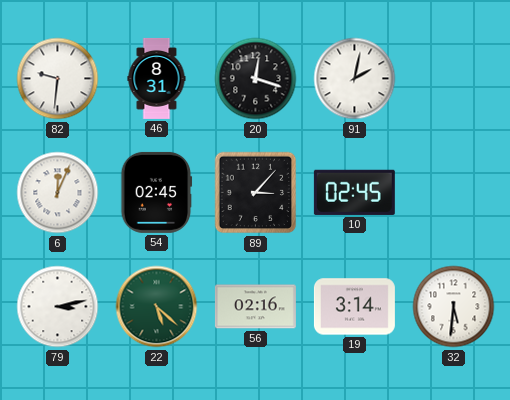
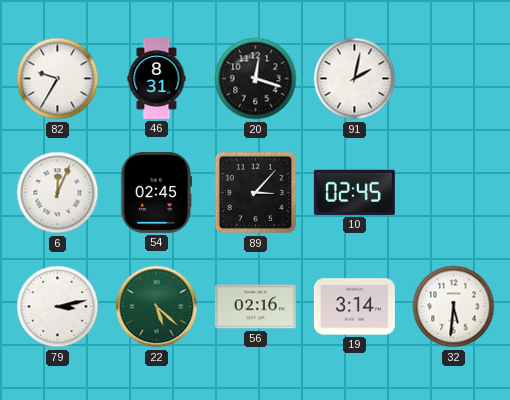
82: 9:31 -> 9:35 (58, 79)
